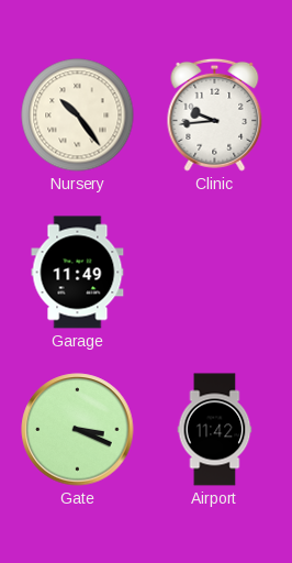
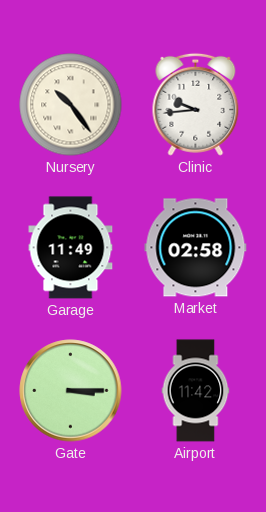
Market: none -> 02:58 (196, 248)
Gate: 3:19 -> 3:15 (71, 391)
